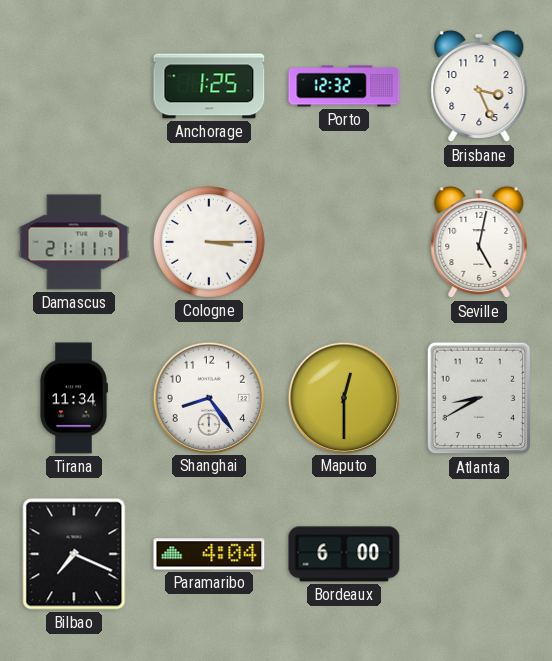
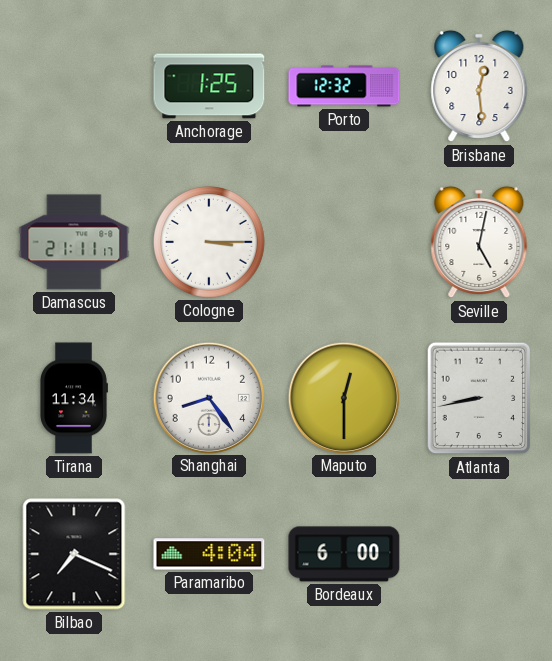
Brisbane: 3:26 -> 12:29 (479, 86)
Atlanta: 8:40 -> 8:43 (479, 398)
